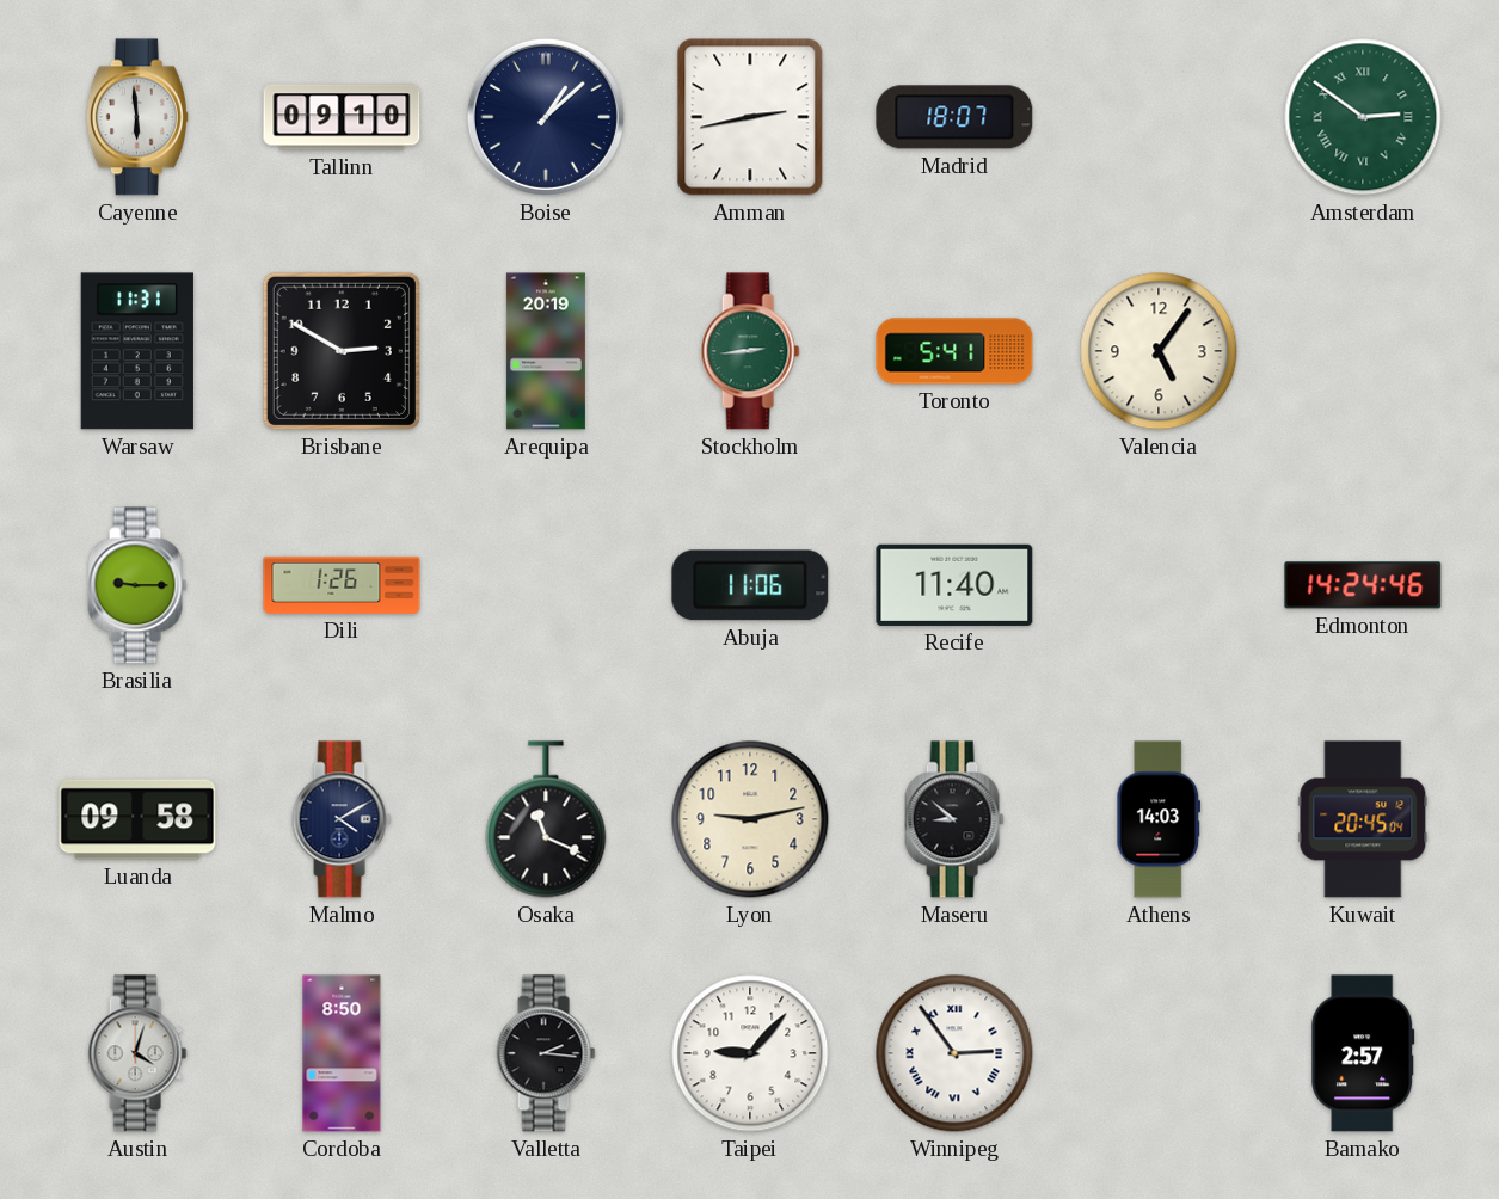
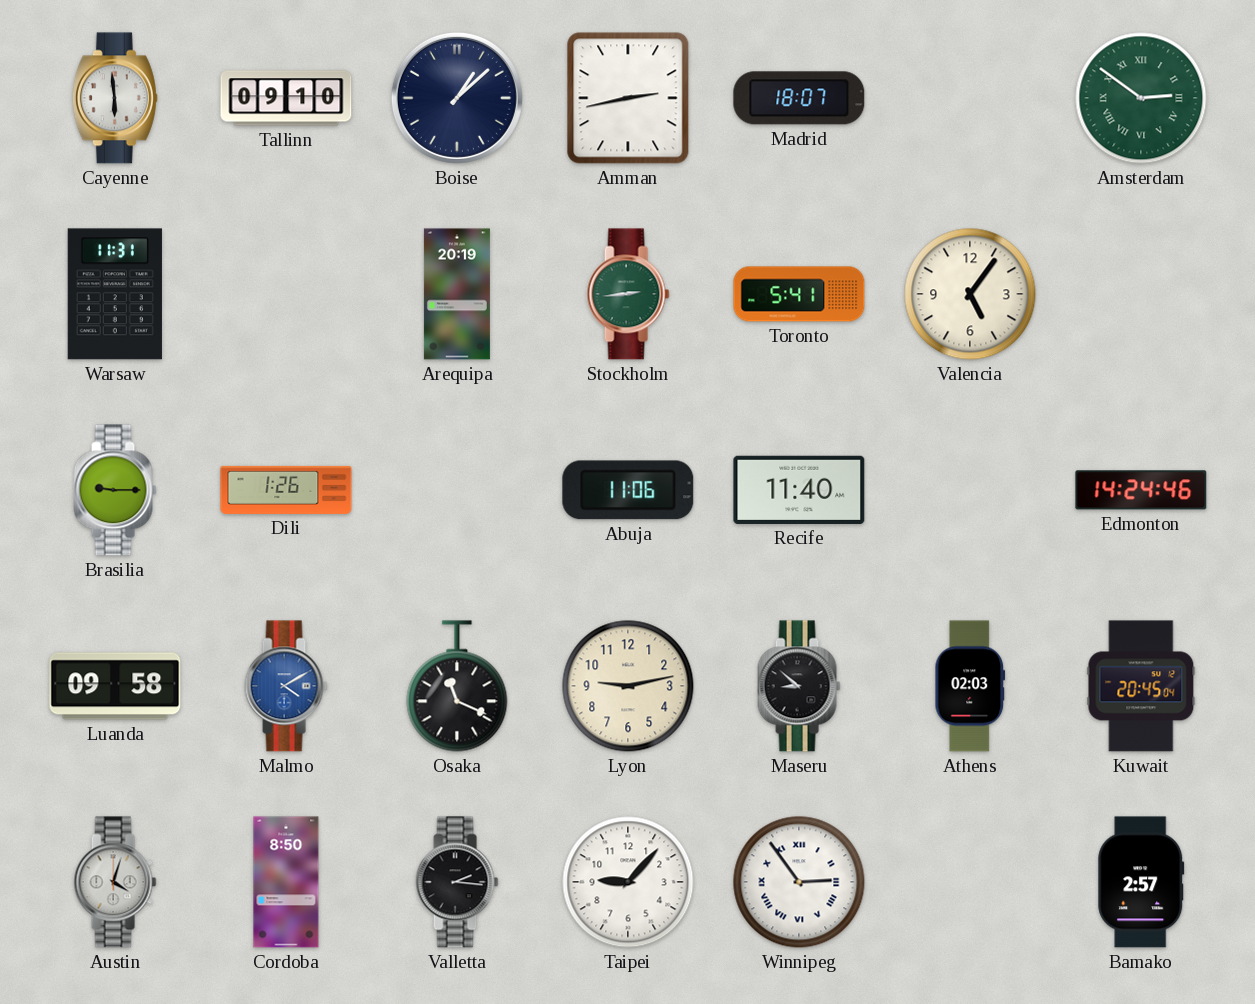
Brisbane: 2:50 -> none (342, 351)
Malmo dial: navy -> blue (286, 686)
Athens: 14:03 -> 02:03 (970, 686)
